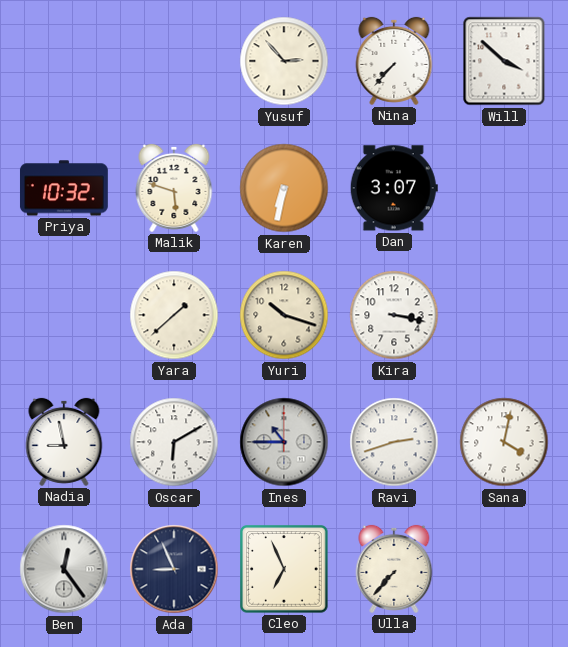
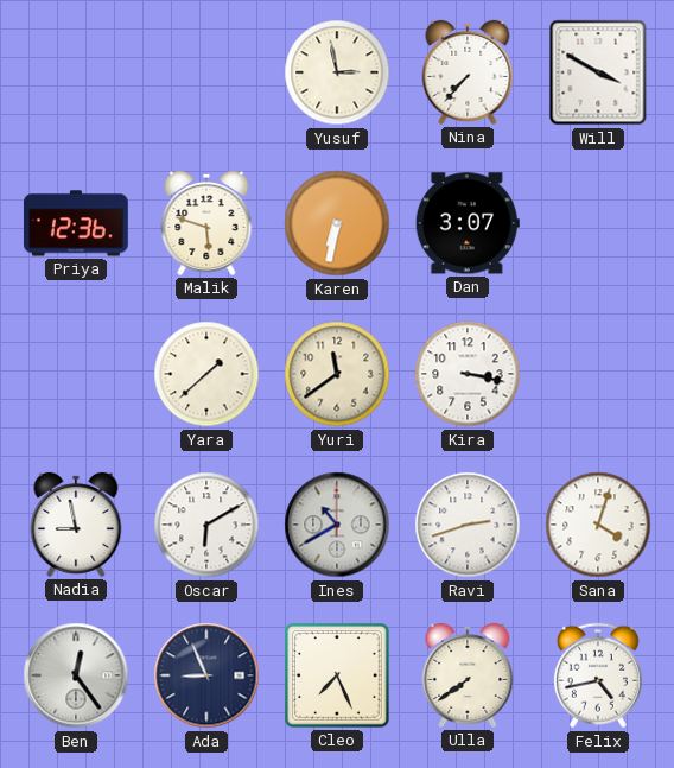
Yusuf: 2:53 -> 2:58 (337, 72)
Will: 3:52 -> 3:50 (598, 72)
Priya: 10:32 -> 12:36 (76, 223)
Yuri: 10:18 -> 11:39 (337, 374)
Ines: 10:45 -> 10:40 (337, 525)
Sana: 4:02 -> 4:03 (598, 525)
Cleo: 6:56 -> 7:26 (338, 677)
Ulla: 7:37 -> 7:39 (468, 675)
Felix: none -> 4:43 (598, 675)
